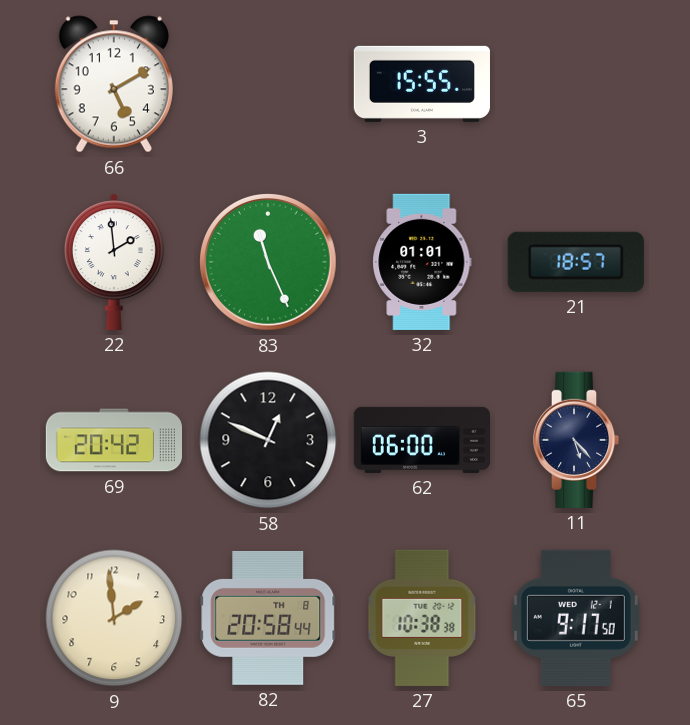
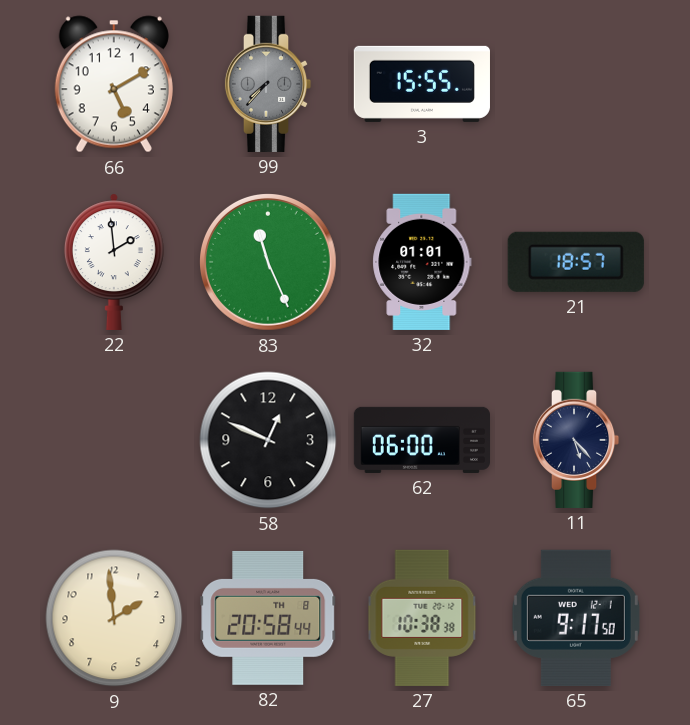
99: none -> 7:37 (268, 84)
69: 20:42 -> none (113, 440)
